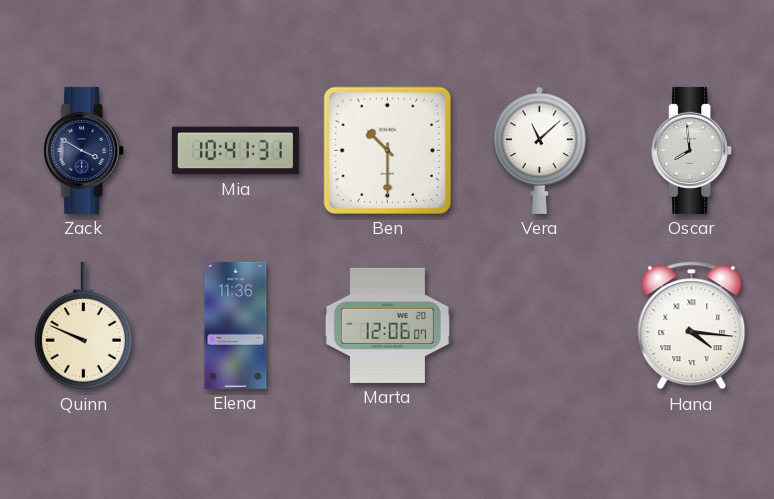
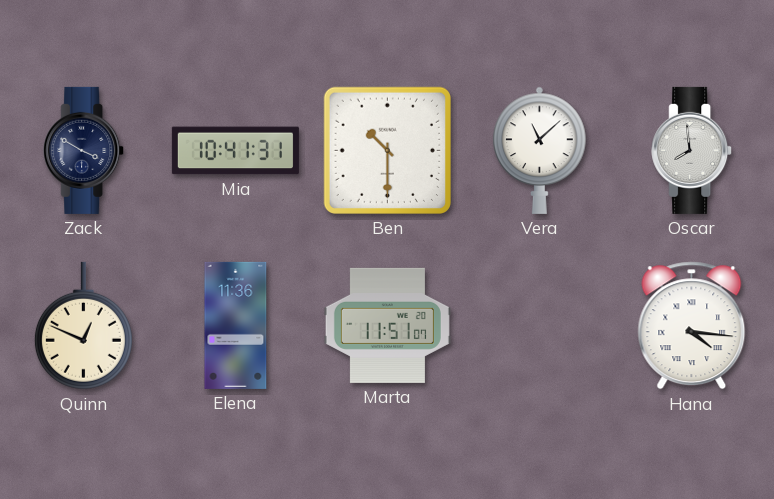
Quinn: 9:49 -> 12:49 (83, 326)
Marta: 12:06 -> 11:51 (387, 325)
